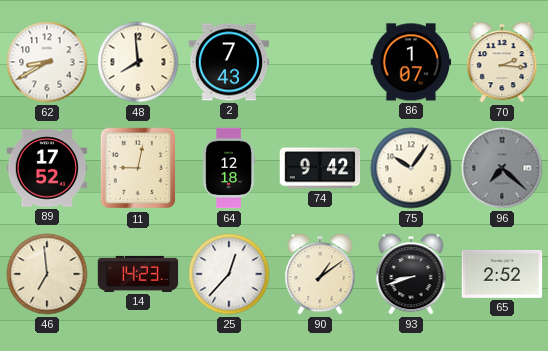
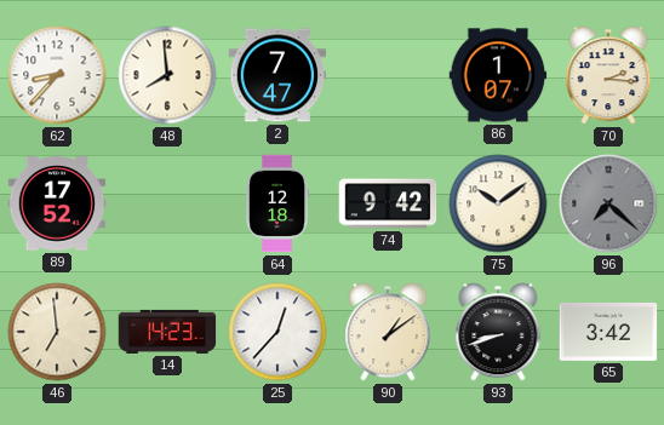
62: 8:40 -> 8:37 (57, 75)
2: 7:43 -> 7:47 (277, 75)
11: 9:02 -> none (138, 168)
75: 10:06 -> 10:09 (498, 203)
65: 2:52 -> 3:42 (608, 332)
